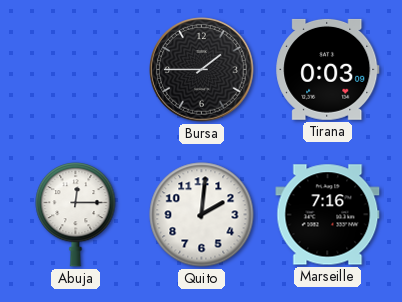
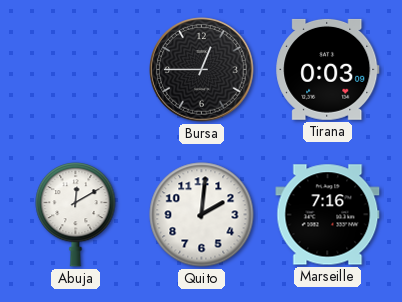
Bursa: 1:45 -> 12:45 (202, 70)
Abuja: 12:15 -> 12:10 (76, 215)
